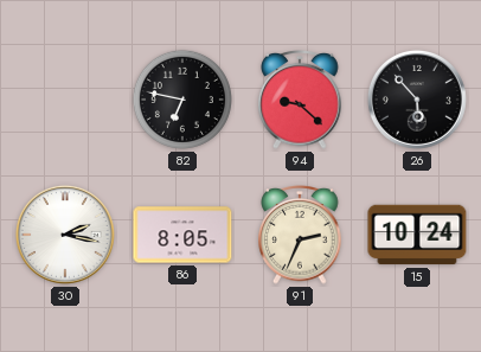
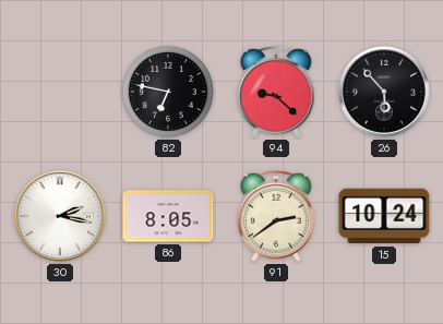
91: 2:34 -> 2:39 (276, 217)
